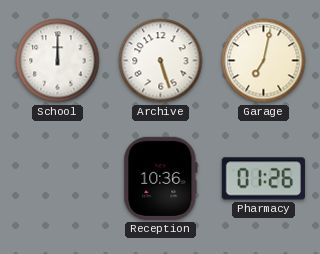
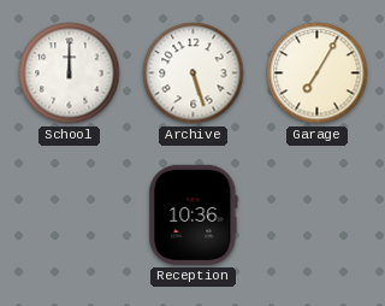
Garage: 7:02 -> 7:05 (318, 73)
Pharmacy: 01:26 -> none (263, 179)
